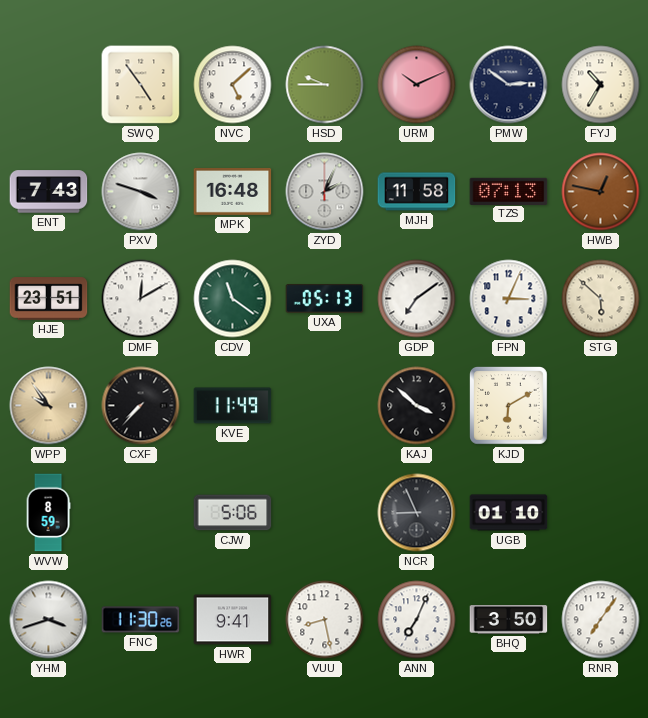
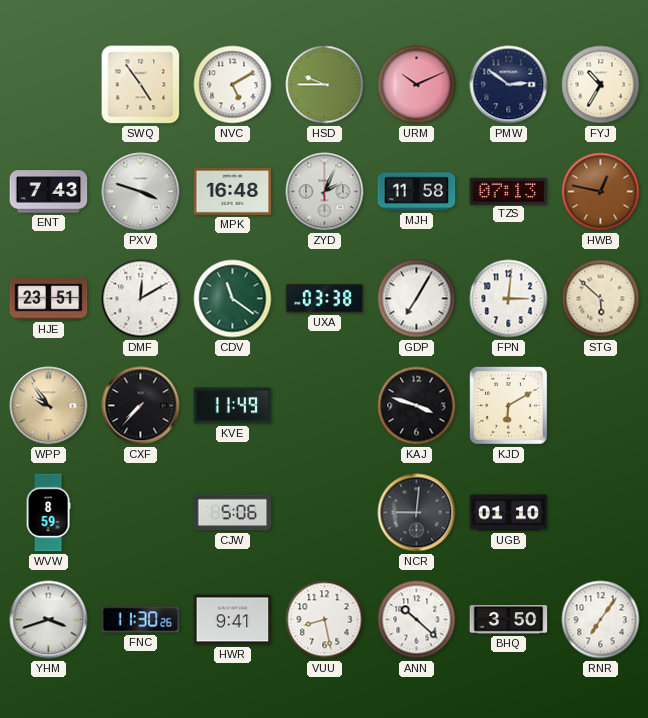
NVC: 5:08 -> 5:10 (233, 85)
UXA: 05:13 -> 03:38 (325, 299)
GDP: 7:09 -> 7:05 (417, 299)
FPN: 3:04 -> 3:01 (509, 299)
KAJ: 3:52 -> 3:48 (417, 406)
NCR: 8:56 -> 9:01 (417, 513)
ANN: 7:04 -> 10:22 (417, 620)
